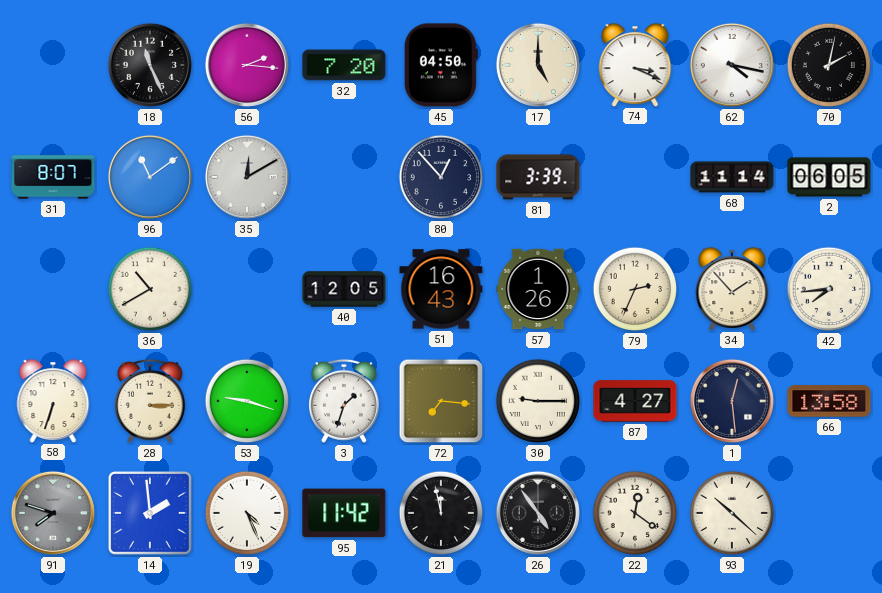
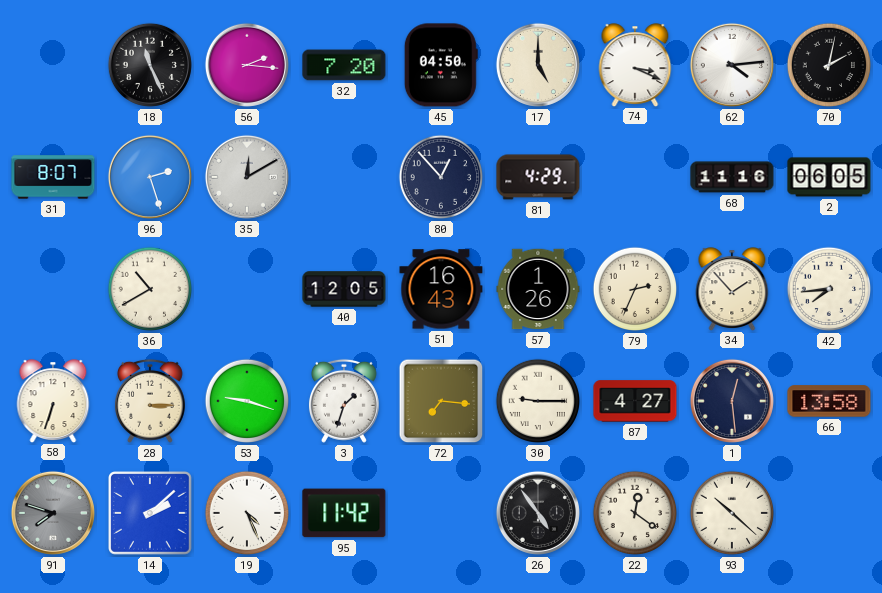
62: 4:17 -> 4:14 (732, 65)
96: 11:09 -> 2:27 (150, 177)
81: 3:39 -> 4:29 (538, 177)
68: 11:14 -> 11:16 (732, 177)
14: 1:59 -> 2:08 (151, 514)
21: 11:58 -> none (441, 513)
